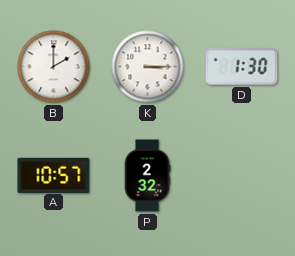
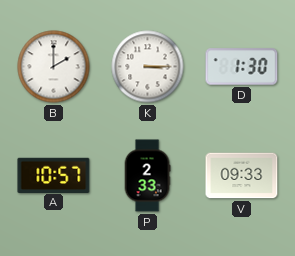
P: 2:32 -> 2:33 (147, 176)
V: none -> 09:33 (242, 176)
